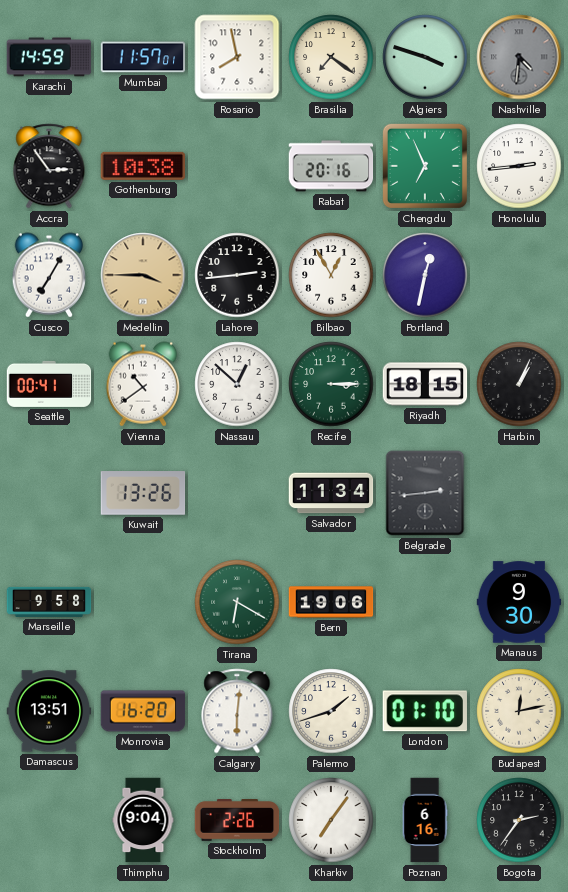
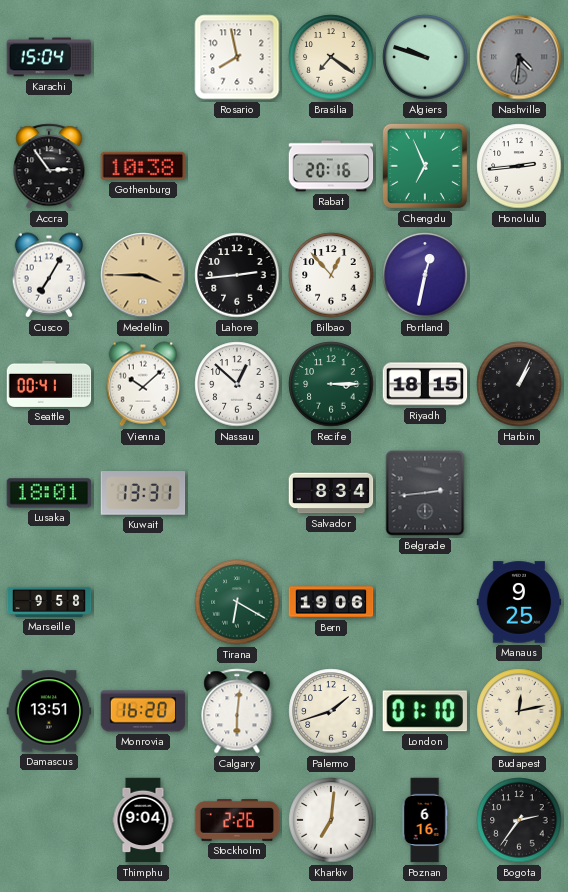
Karachi: 14:59 -> 15:04 (49, 57)
Mumbai: 11:57 -> none (143, 57)
Algiers: 3:48 -> 9:48 (425, 57)
Bilbao: 12:55 -> 12:53 (331, 275)
Vienna: 10:39 -> 10:08 (143, 384)
Lusaka: none -> 18:01 (49, 493)
Kuwait: 13:26 -> 13:31 (143, 493)
Salvador: 11:34 -> 8:34 (331, 493)
Manaus: 9:30 -> 9:25 (519, 602)
Kharkiv: 7:06 -> 7:01 (331, 820)
